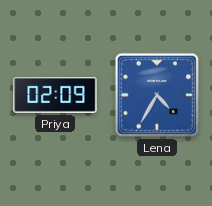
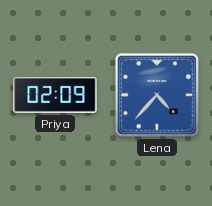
Lena: 4:35 -> 4:37 (157, 95)
